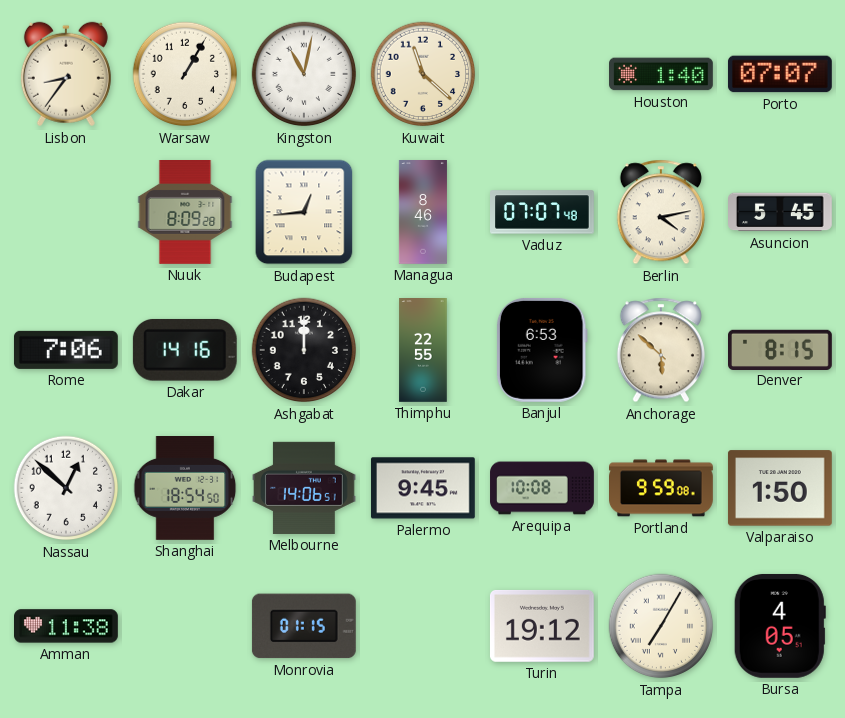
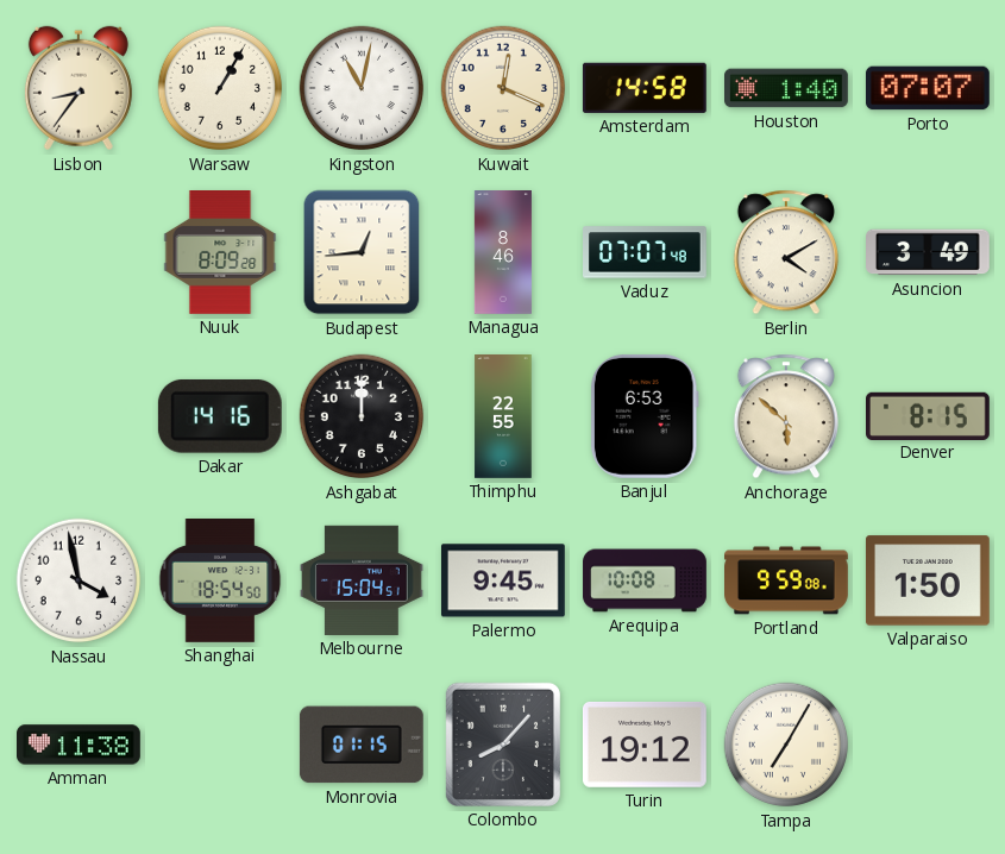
Kuwait: 11:22 -> 12:19 (503, 88)
Amsterdam: none -> 14:58 (645, 88)
Berlin: 4:13 -> 4:10 (786, 252)
Asuncion: 5:45 -> 3:49 (929, 252)
Rome: 7:06 -> none (66, 350)
Nassau: 12:52 -> 3:58 (78, 580)
Melbourne: 14:06 -> 15:04 (363, 580)
Colombo: none -> 8:07 (503, 745)
Bursa: 4:05 -> none (780, 626)
